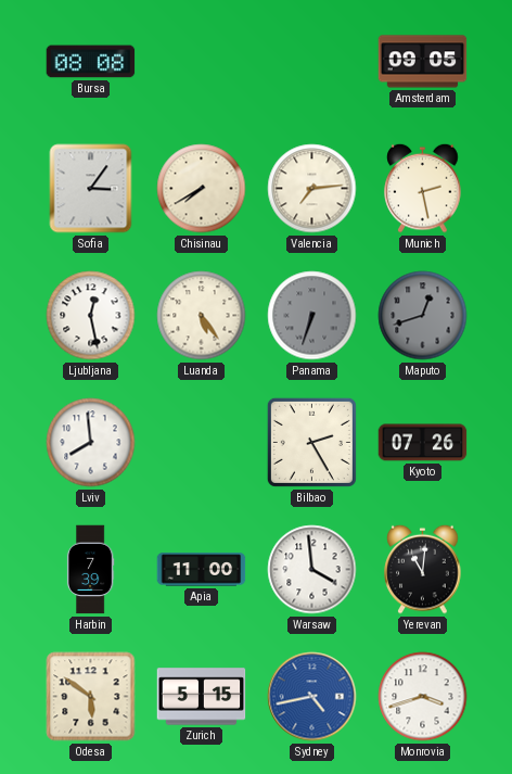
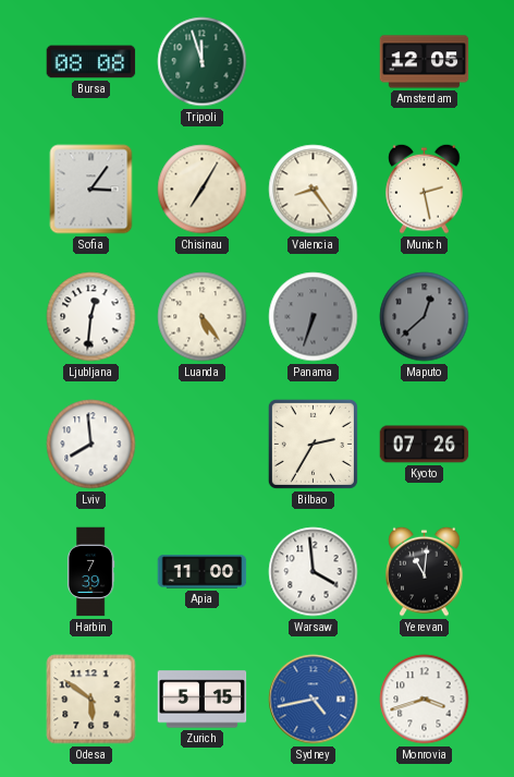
Tripoli: none -> 11:57 (203, 62)
Amsterdam: 09:05 -> 12:05 (425, 62)
Chisinau: 7:40 -> 7:05 (203, 190)
Valencia: 7:14 -> 8:24 (314, 190)
Ljubljana: 12:28 -> 12:31 (91, 317)
Maputo: 12:42 -> 12:38 (425, 317)
Bilbao: 2:25 -> 2:35 (313, 444)
